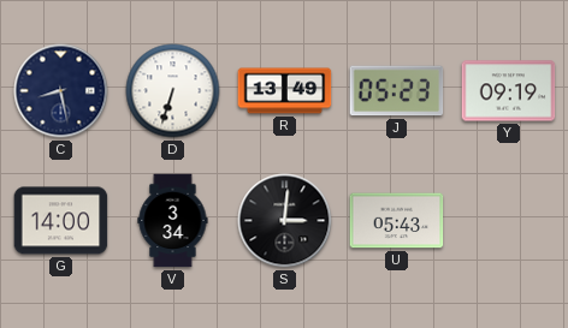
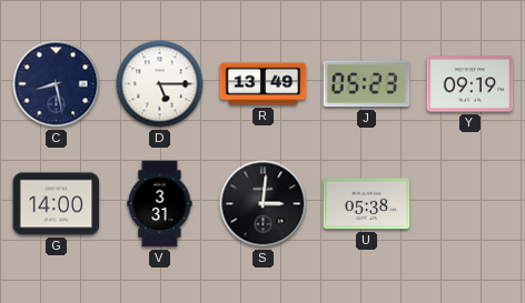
D: 6:33 -> 5:15 (160, 84)
V: 3:34 -> 3:31 (160, 204)
U: 05:43 -> 05:38 (367, 204)
